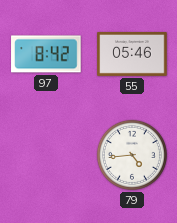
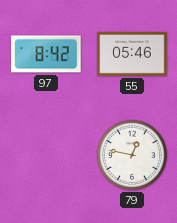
79: 4:44 -> 12:47 (132, 155)
